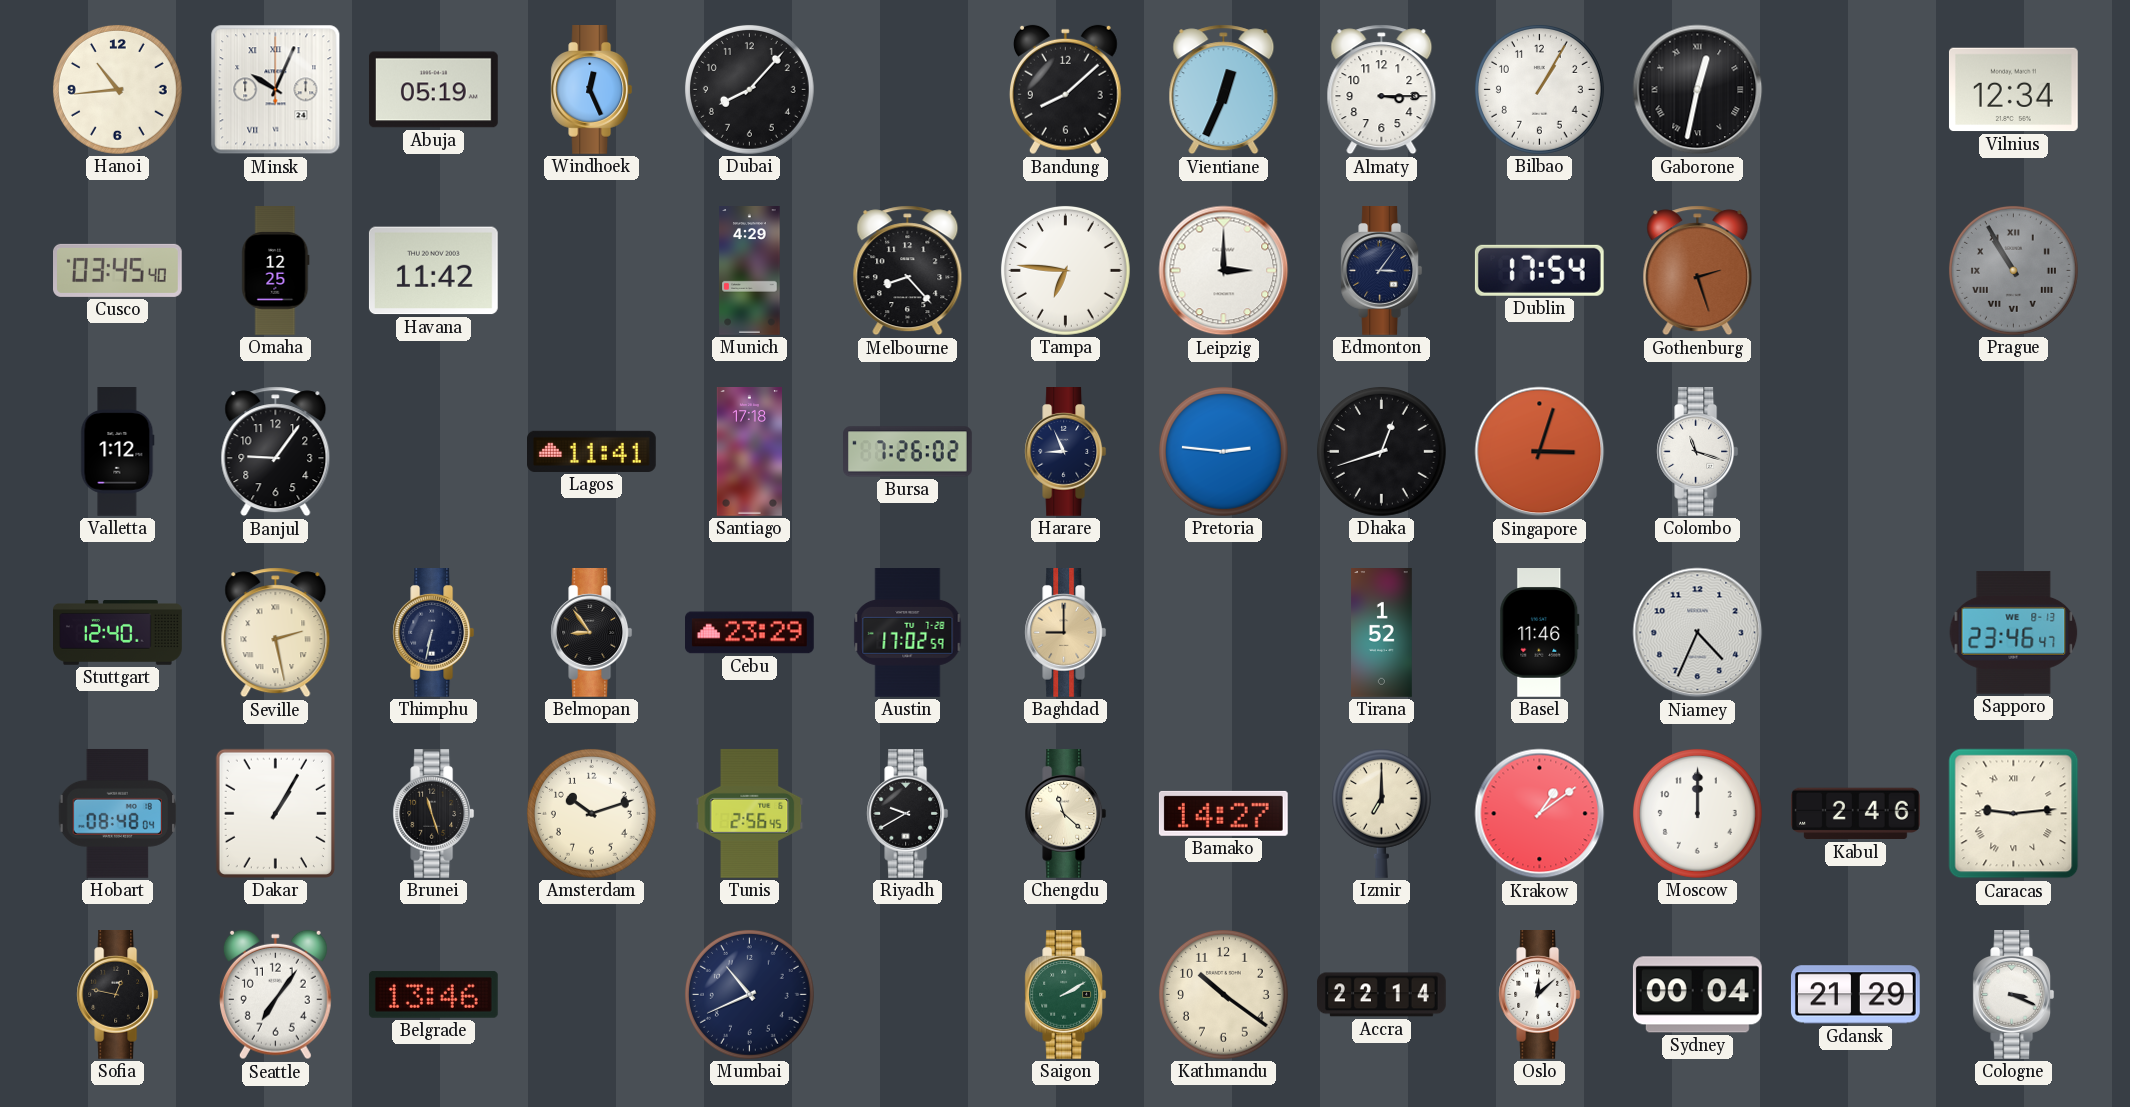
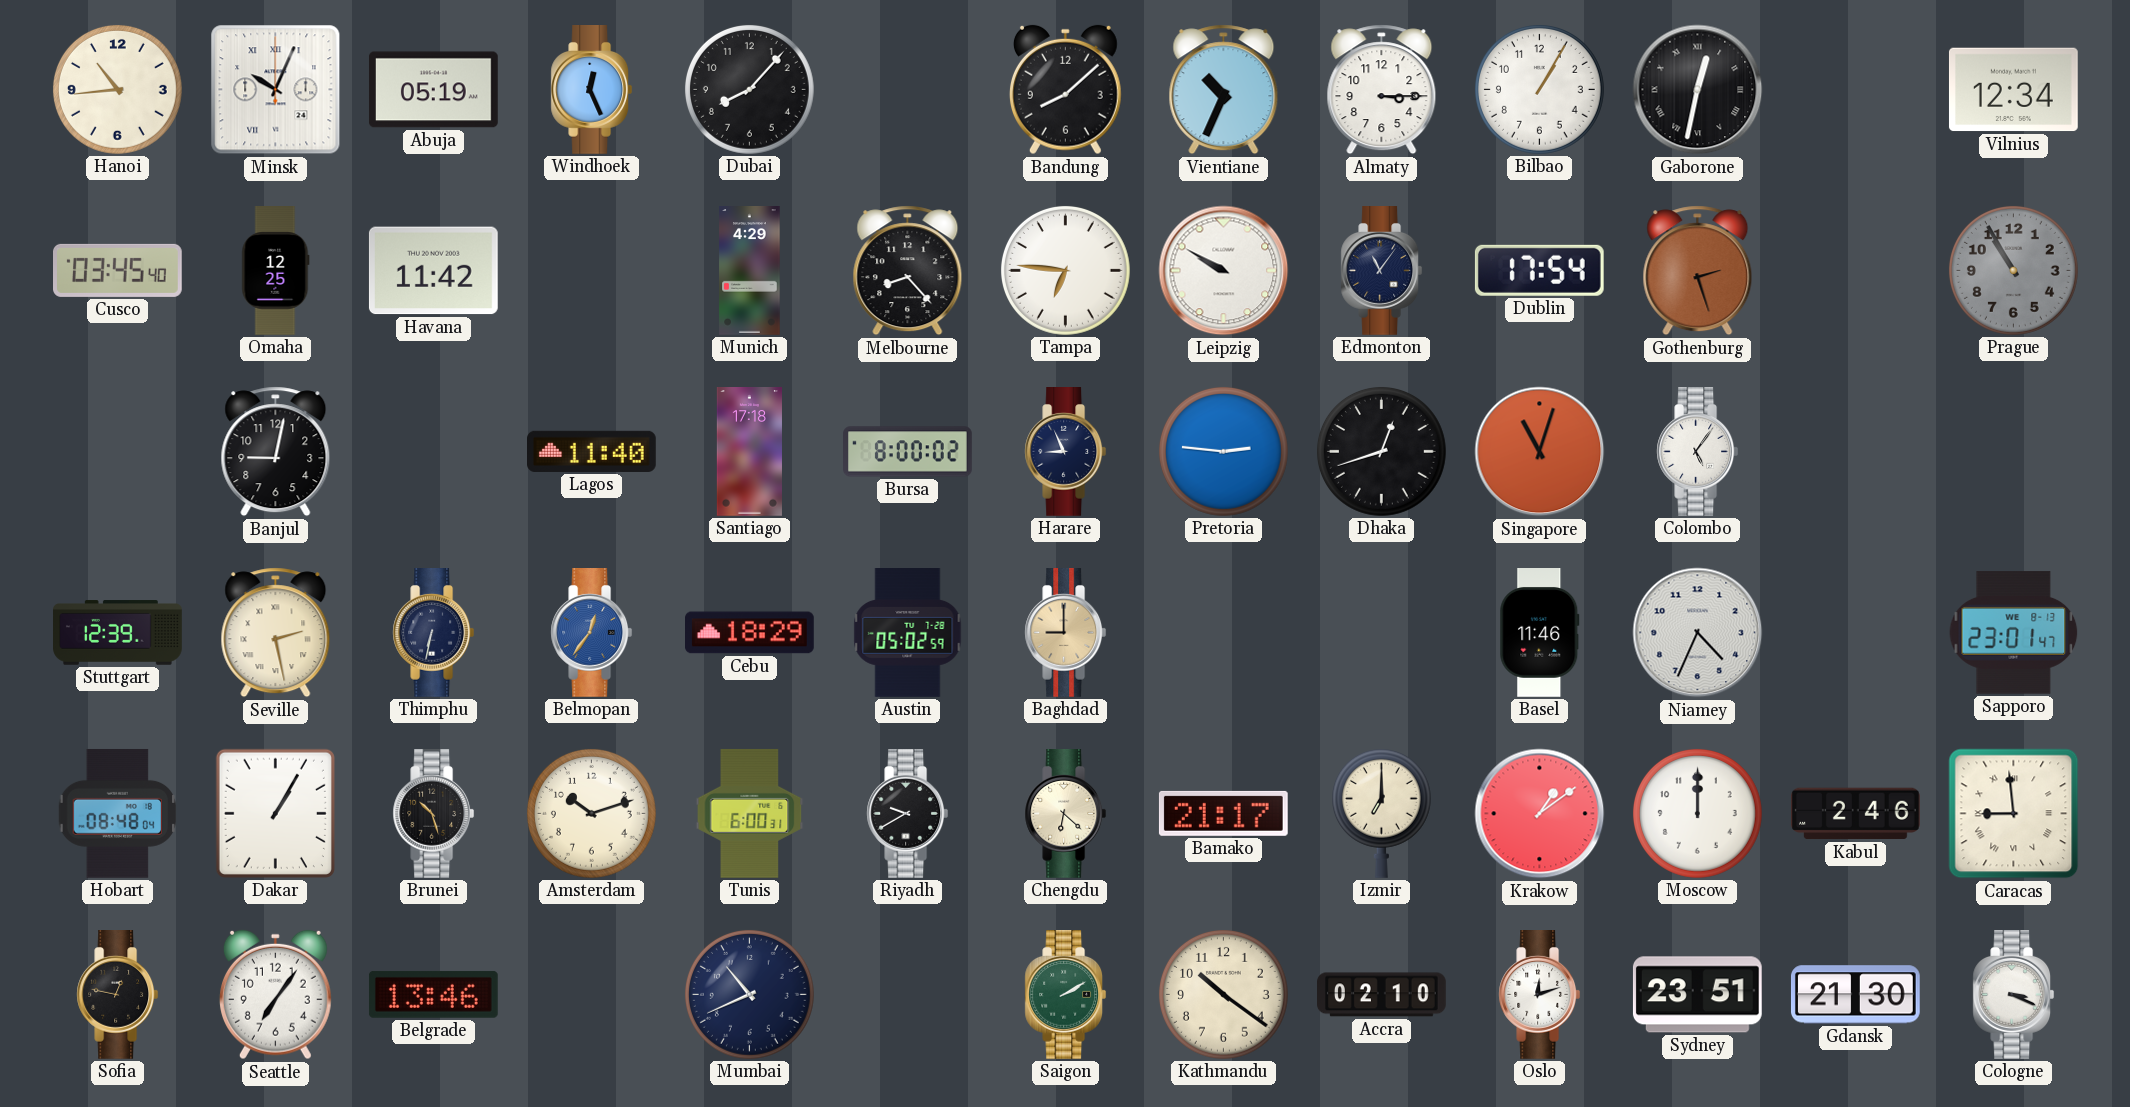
Vientiane: 12:34 -> 10:34 (1224, 90)
Leipzig: 3:00 -> 9:50 (1224, 271)
Edmonton: 3:06 -> 11:06 (1382, 271)
Prague numerals: Roman -> Arabic (2013, 270)
Valletta: 1:12 -> none (118, 452)
Banjul: 9:06 -> 9:02 (276, 452)
Lagos: 11:41 -> 11:40 (592, 451)
Bursa: 7:26 -> 8:00 (908, 452)
Singapore: 3:03 -> 11:03 (1540, 452)
Colombo: 11:18 -> 5:06 (1698, 452)
Stuttgart: 12:40 -> 12:39 (118, 633)
Belmopan: 8:54 -> 12:36 (592, 633)
Belmopan dial: black -> blue (592, 633)
Cebu: 23:29 -> 18:29 (750, 633)
Austin: 17:02 -> 05:02 (908, 633)
Tirana: 1:52 -> none (1382, 633)
Sapporo: 23:46 -> 23:01 (2014, 633)
Brunei: 11:27 -> 10:27 (434, 814)
Tunis: 2:56 -> 6:00 (750, 814)
Chengdu: 11:22 -> 6:22 (1066, 814)
Bamako: 14:27 -> 21:17 (1223, 813)
Caracas: 9:14 -> 8:59 (2014, 814)
Accra: 22:14 -> 02:10 (1382, 995)
Oslo: 12:08 -> 12:12 (1540, 995)
Sydney: 00:04 -> 23:51 (1697, 995)
Gdansk: 21:29 -> 21:30 (1855, 995)
